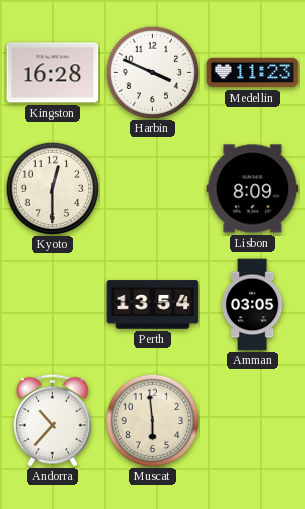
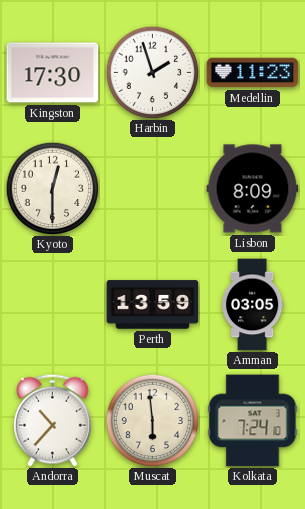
Kingston: 16:28 -> 17:30 (53, 73)
Harbin: 3:49 -> 1:57 (152, 72)
Perth: 13:54 -> 13:59 (153, 305)
Kolkata: none -> 7:24 (253, 421)
